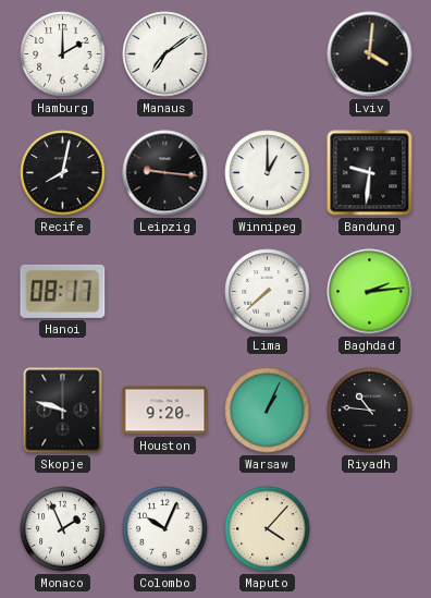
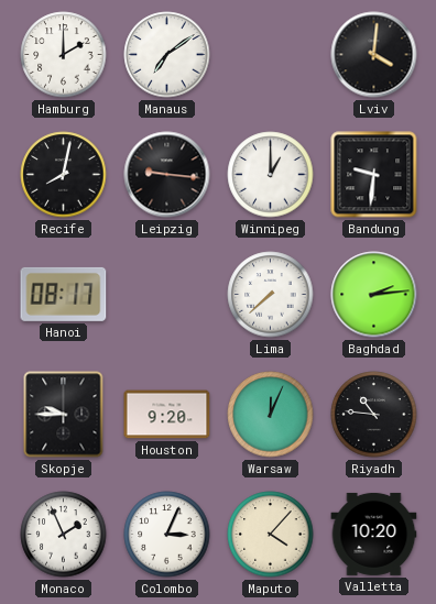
Skopje: 9:48 -> 9:45 (64, 415)
Warsaw: 1:04 -> 12:04 (271, 415)
Colombo: 10:04 -> 3:04 (167, 535)
Valletta: none -> 10:20 (374, 534)
